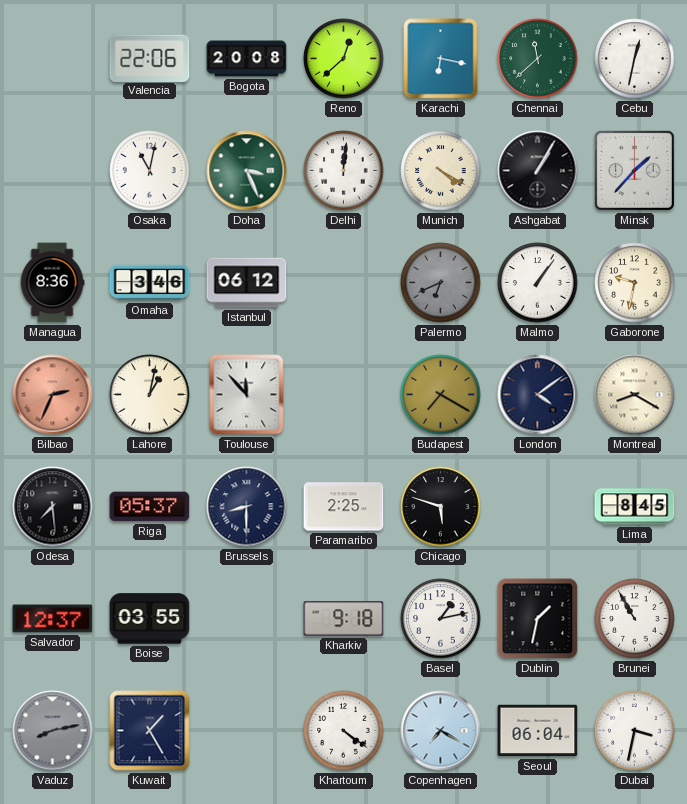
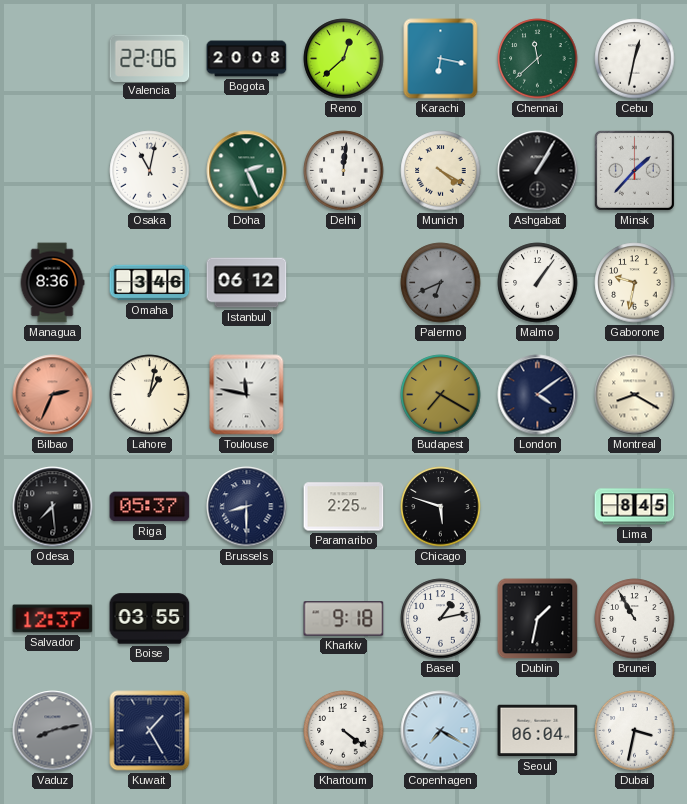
Doha: 3:26 -> 2:26 (247, 171)
Toulouse: 11:53 -> 11:47 (247, 395)
